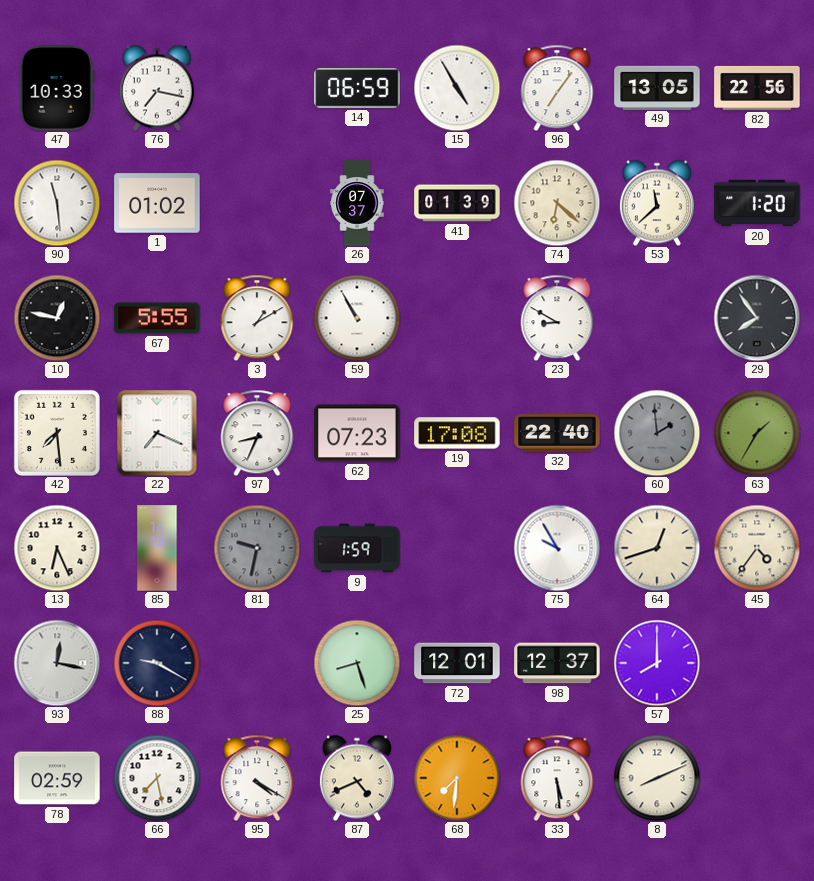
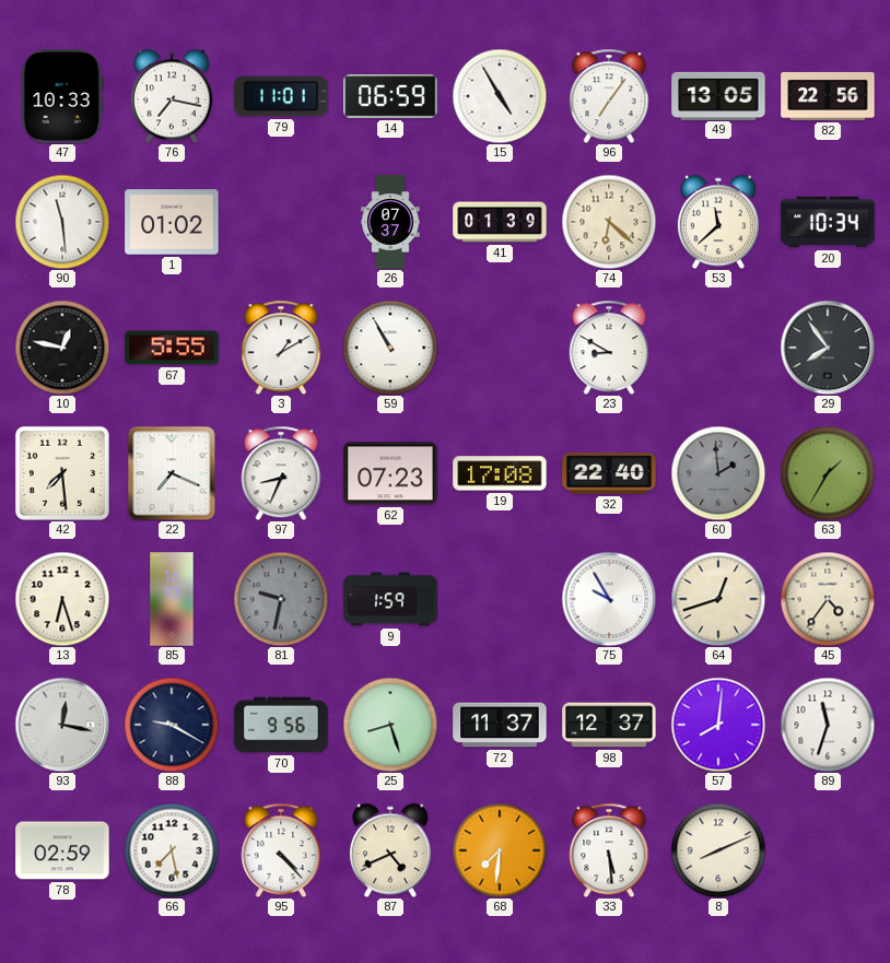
79: none -> 11:01 (281, 96)
20: 1:20 -> 10:34 (828, 222)
13: 6:26 -> 6:27 (62, 599)
70: none -> 9:56 (281, 725)
72: 12:01 -> 11:37 (500, 725)
57: 8:00 -> 8:01 (718, 725)
89: none -> 11:33 (828, 725)
95: 4:20 -> 4:23 (281, 850)
